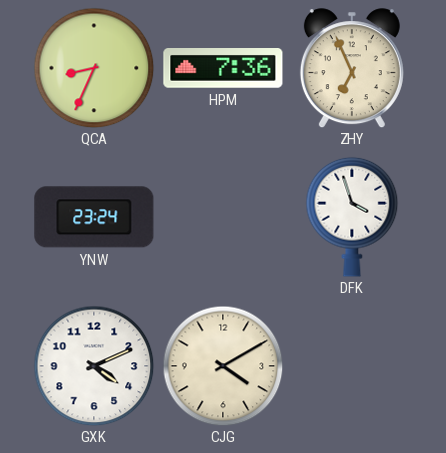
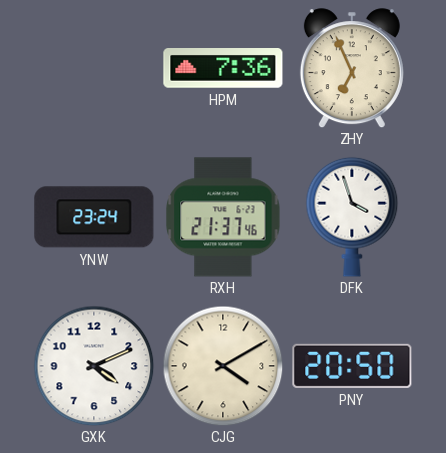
QCA: 8:34 -> none (94, 68)
RXH: none -> 21:37 (223, 217)
PNY: none -> 20:50 (352, 366)
